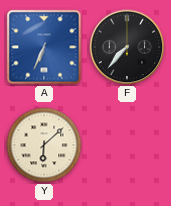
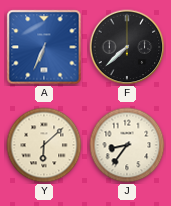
F: 7:37 -> 7:38 (127, 47)
J: none -> 8:36 (127, 145)
